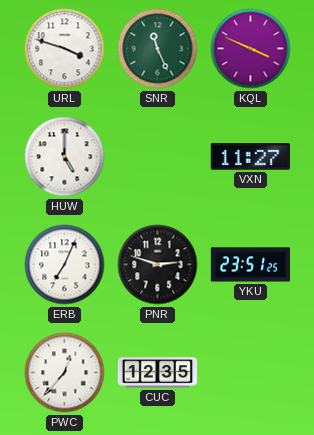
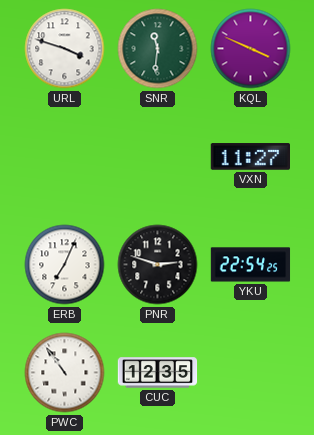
SNR: 11:26 -> 11:31 (158, 49)
HUW: 5:00 -> none (65, 157)
YKU: 23:51 -> 22:54 (251, 265)
PWC: 12:37 -> 10:54 (65, 373)
